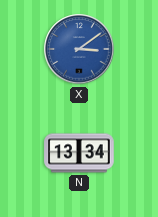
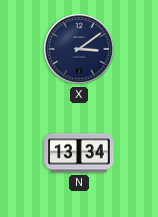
X dial: blue -> navy (79, 49)
